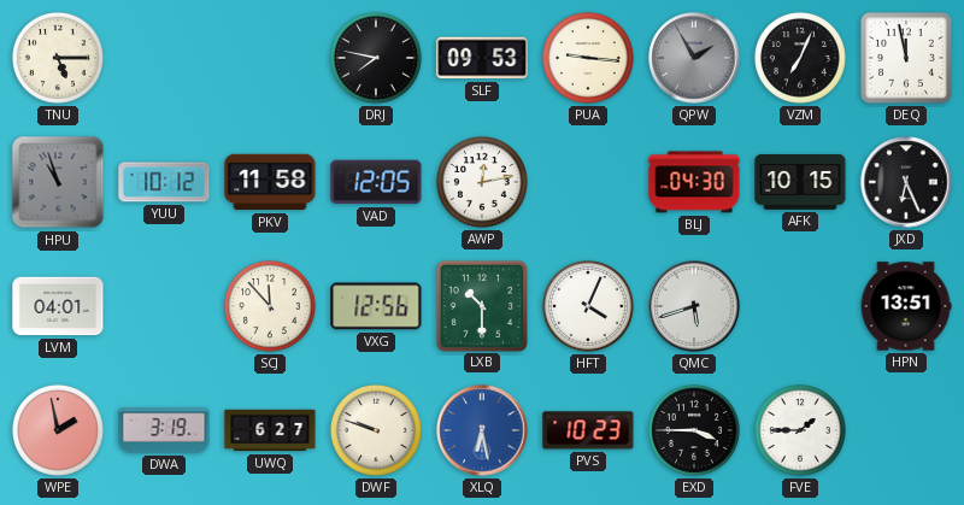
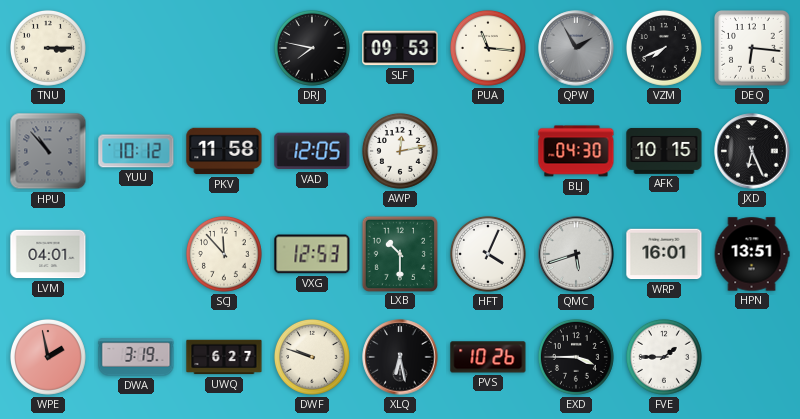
TNU: 5:15 -> 3:15 (48, 48)
PUA: 9:16 -> 11:16 (488, 48)
VZM: 7:04 -> 7:41 (664, 48)
DEQ: 11:58 -> 6:16 (753, 49)
HPU: 10:57 -> 10:53 (48, 151)
VXG: 12:56 -> 12:53 (312, 254)
WRP: none -> 16:01 (664, 254)
XLQ dial: blue -> black (400, 357)
PVS: 10:23 -> 10:26 (488, 357)
